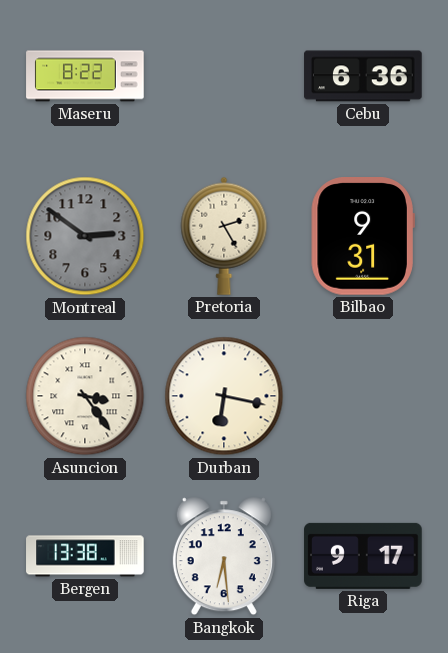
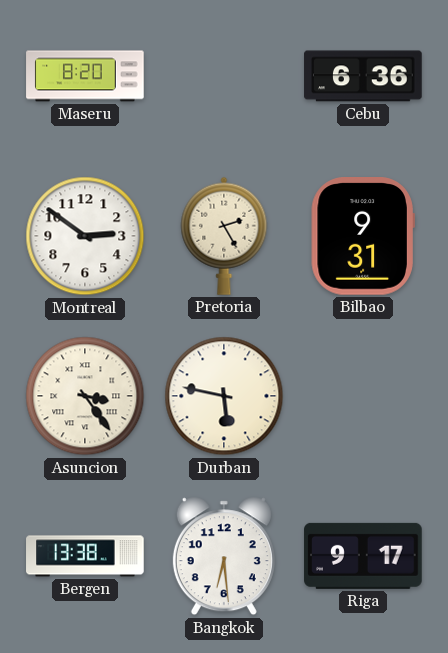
Maseru: 8:22 -> 8:20 (85, 76)
Montreal dial: grey -> white (85, 236)
Durban: 6:17 -> 5:47 (224, 396)
